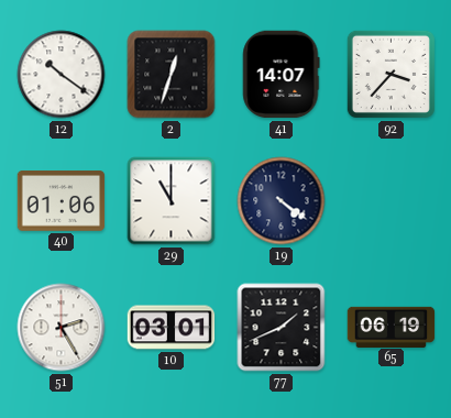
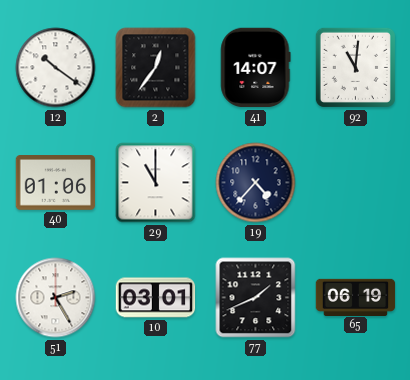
2: 12:33 -> 12:36 (156, 68)
92: 3:37 -> 11:01 (355, 67)
19: 4:21 -> 4:37 (256, 183)
